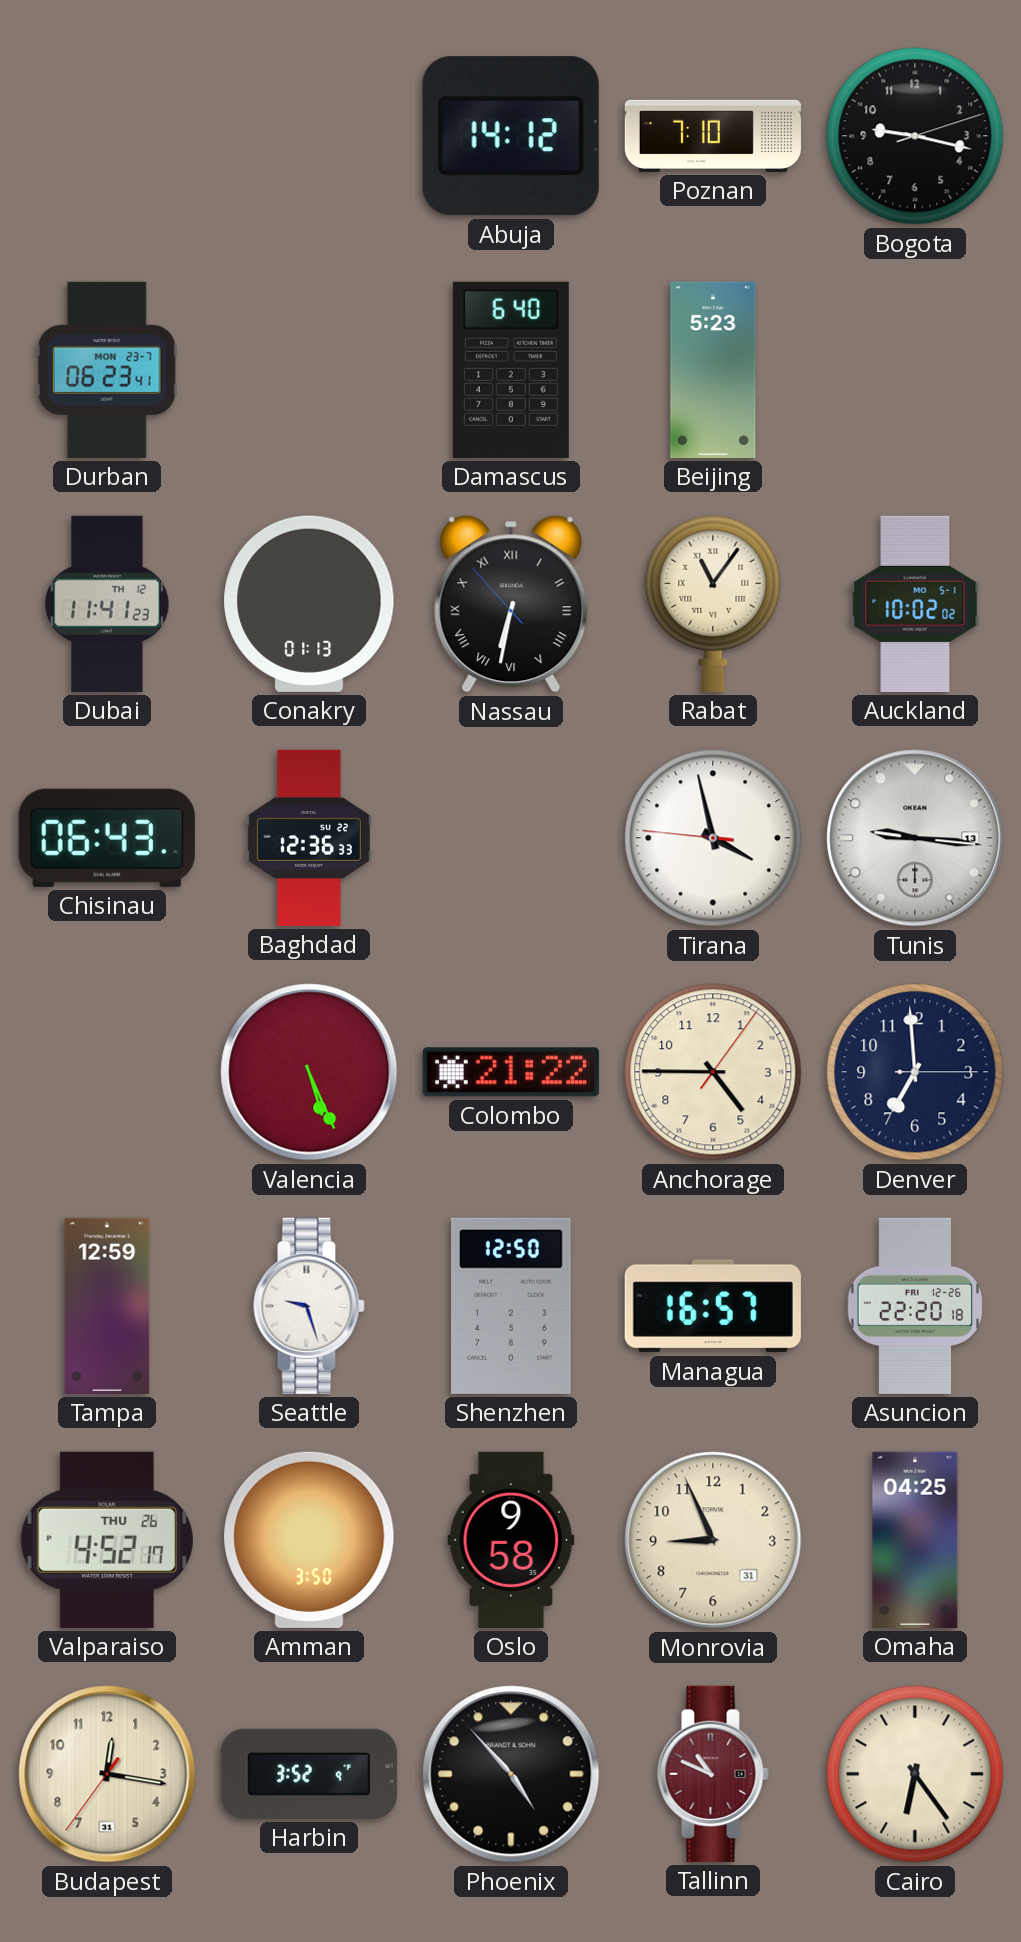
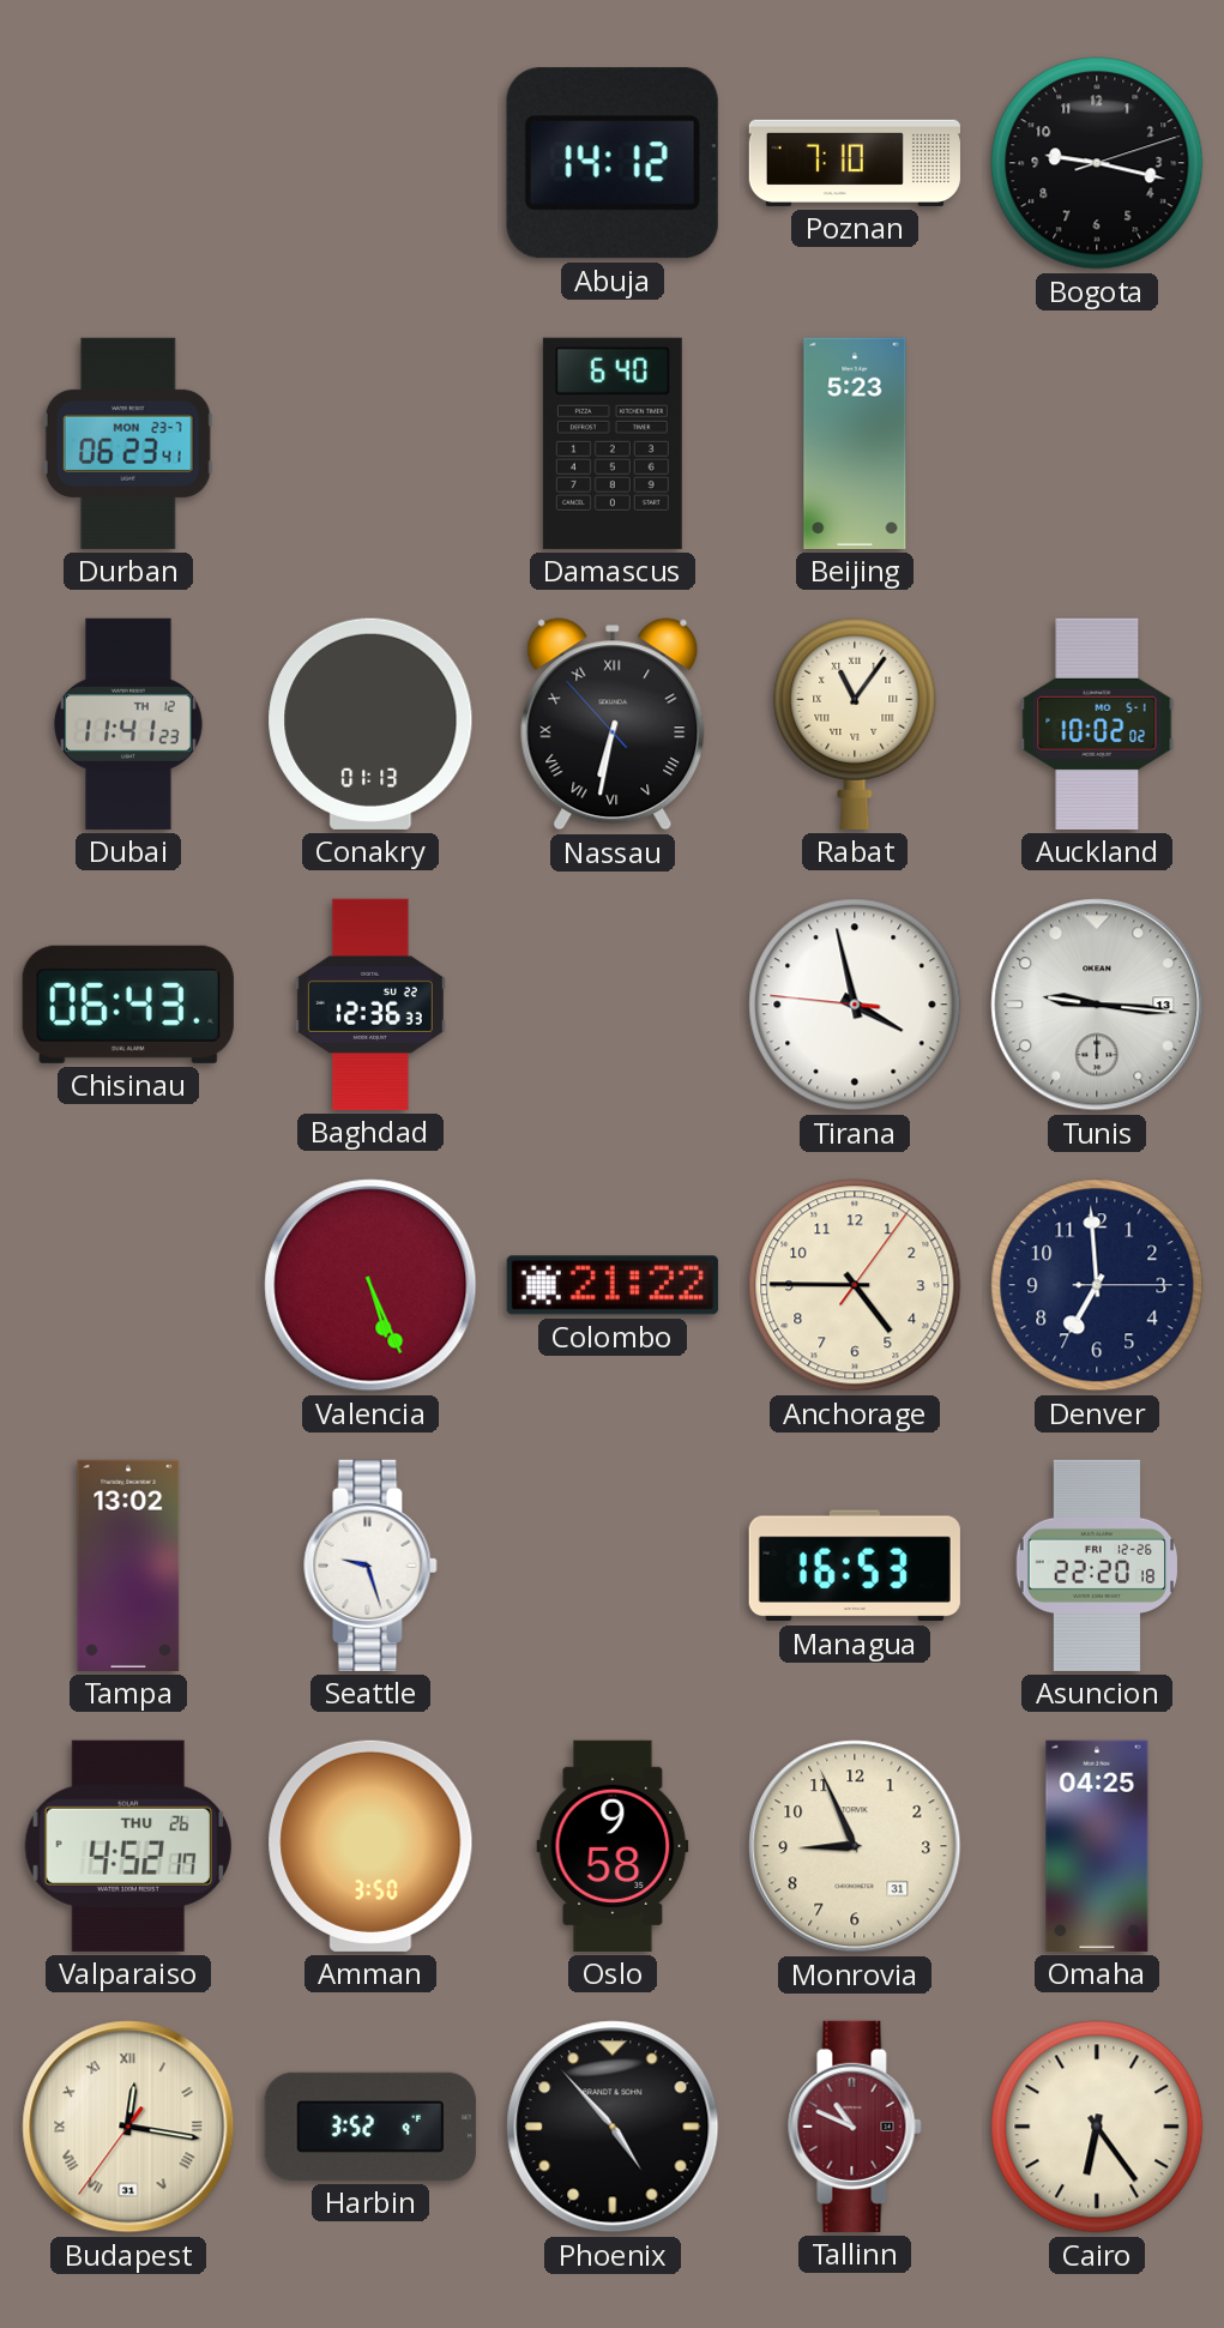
Tampa: 12:59 -> 13:02 (128, 1566)
Shenzhen: 12:50 -> none (512, 1306)
Managua: 16:57 -> 16:53 (855, 1566)
Budapest numerals: Arabic -> Roman (128, 2127)
